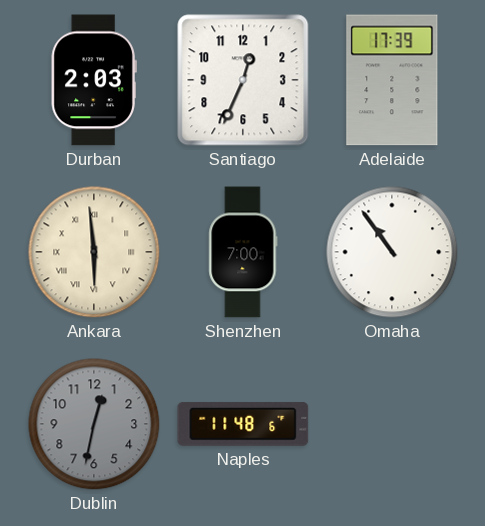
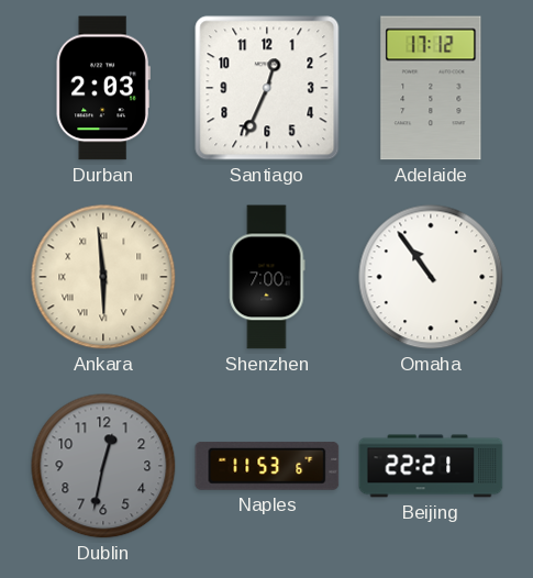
Adelaide: 17:39 -> 17:12 (431, 88)
Naples: 11:48 -> 11:53 (267, 466)
Beijing: none -> 22:21 (431, 466)
